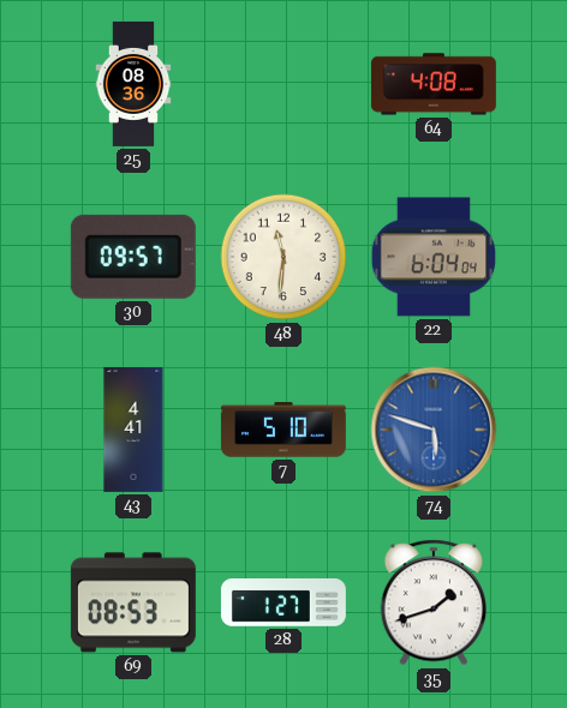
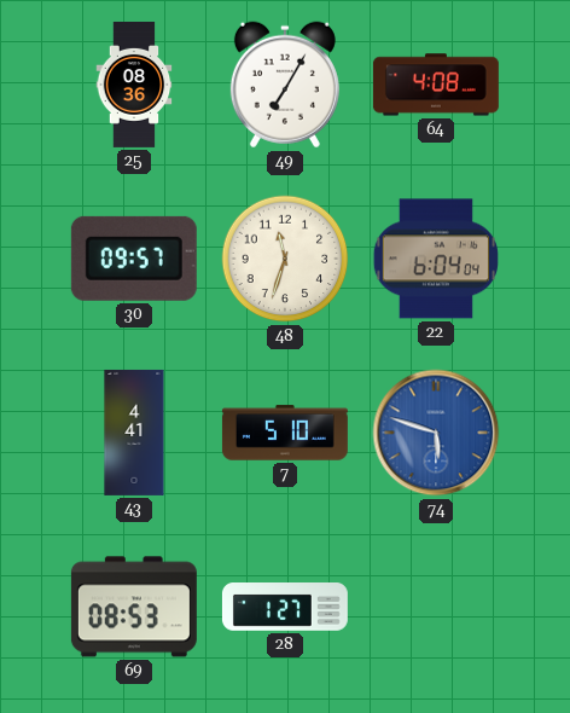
49: none -> 7:05 (285, 85)
48: 11:31 -> 11:33 (285, 259)
35: 1:42 -> none (432, 602)
